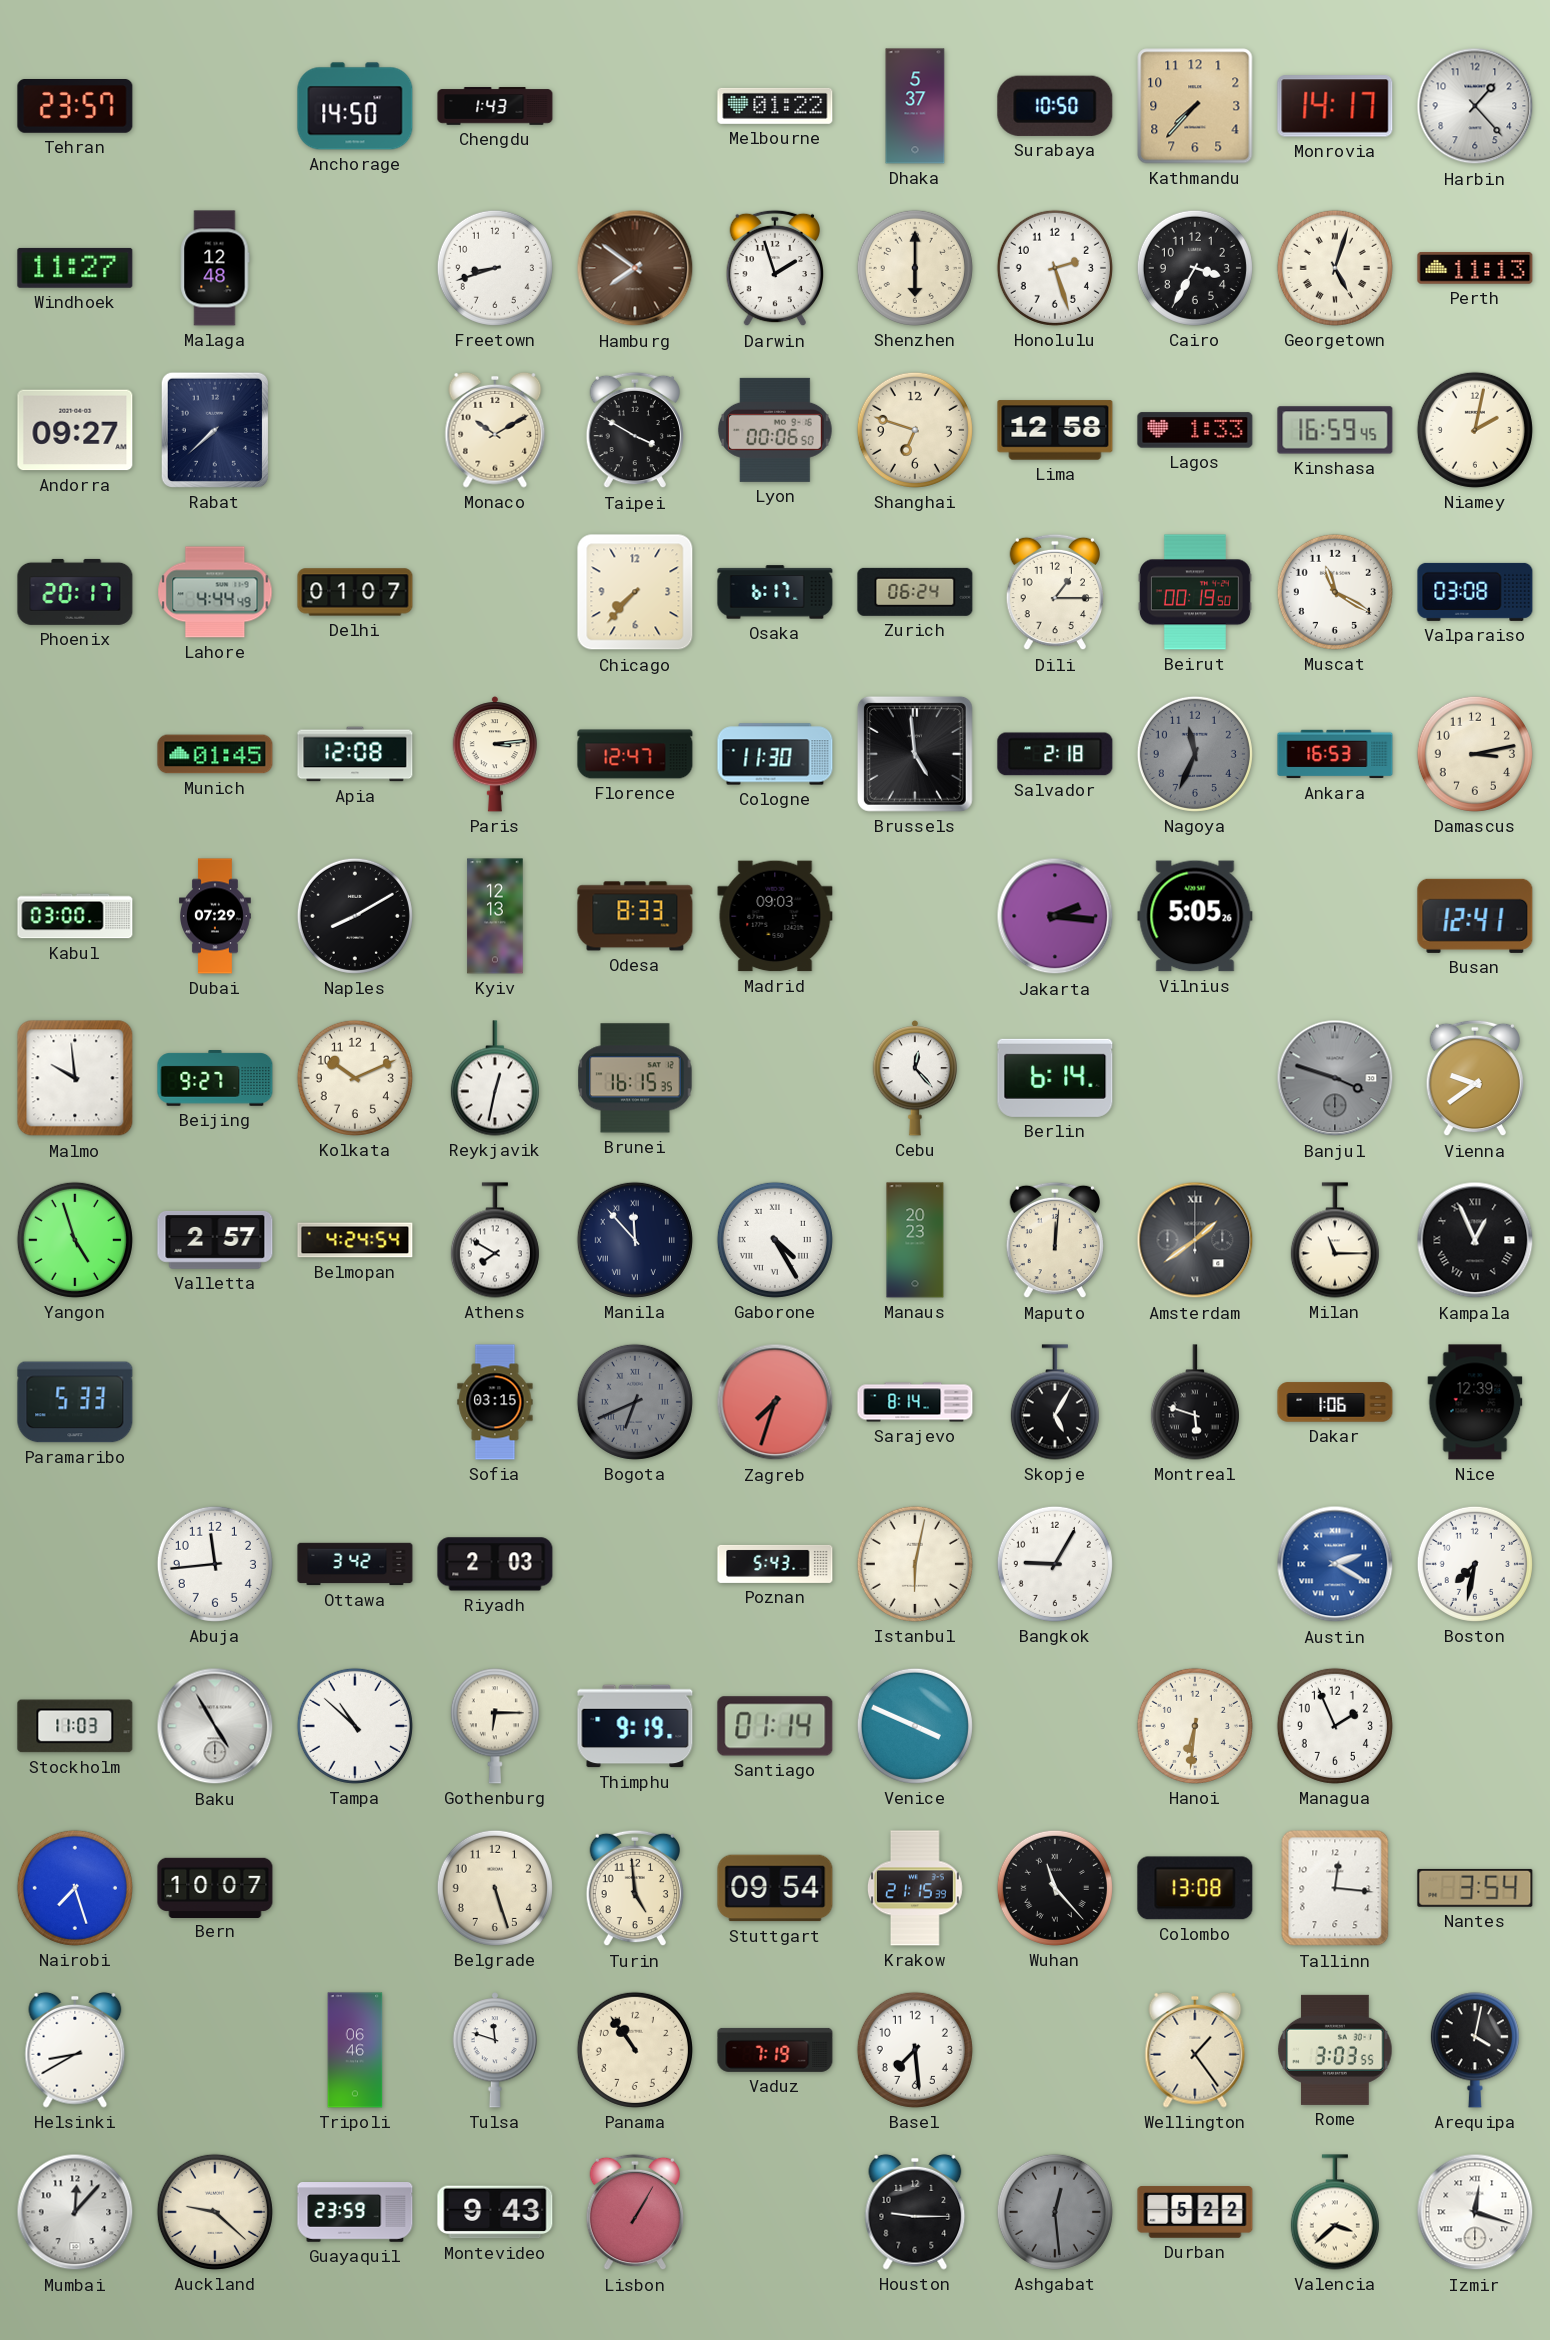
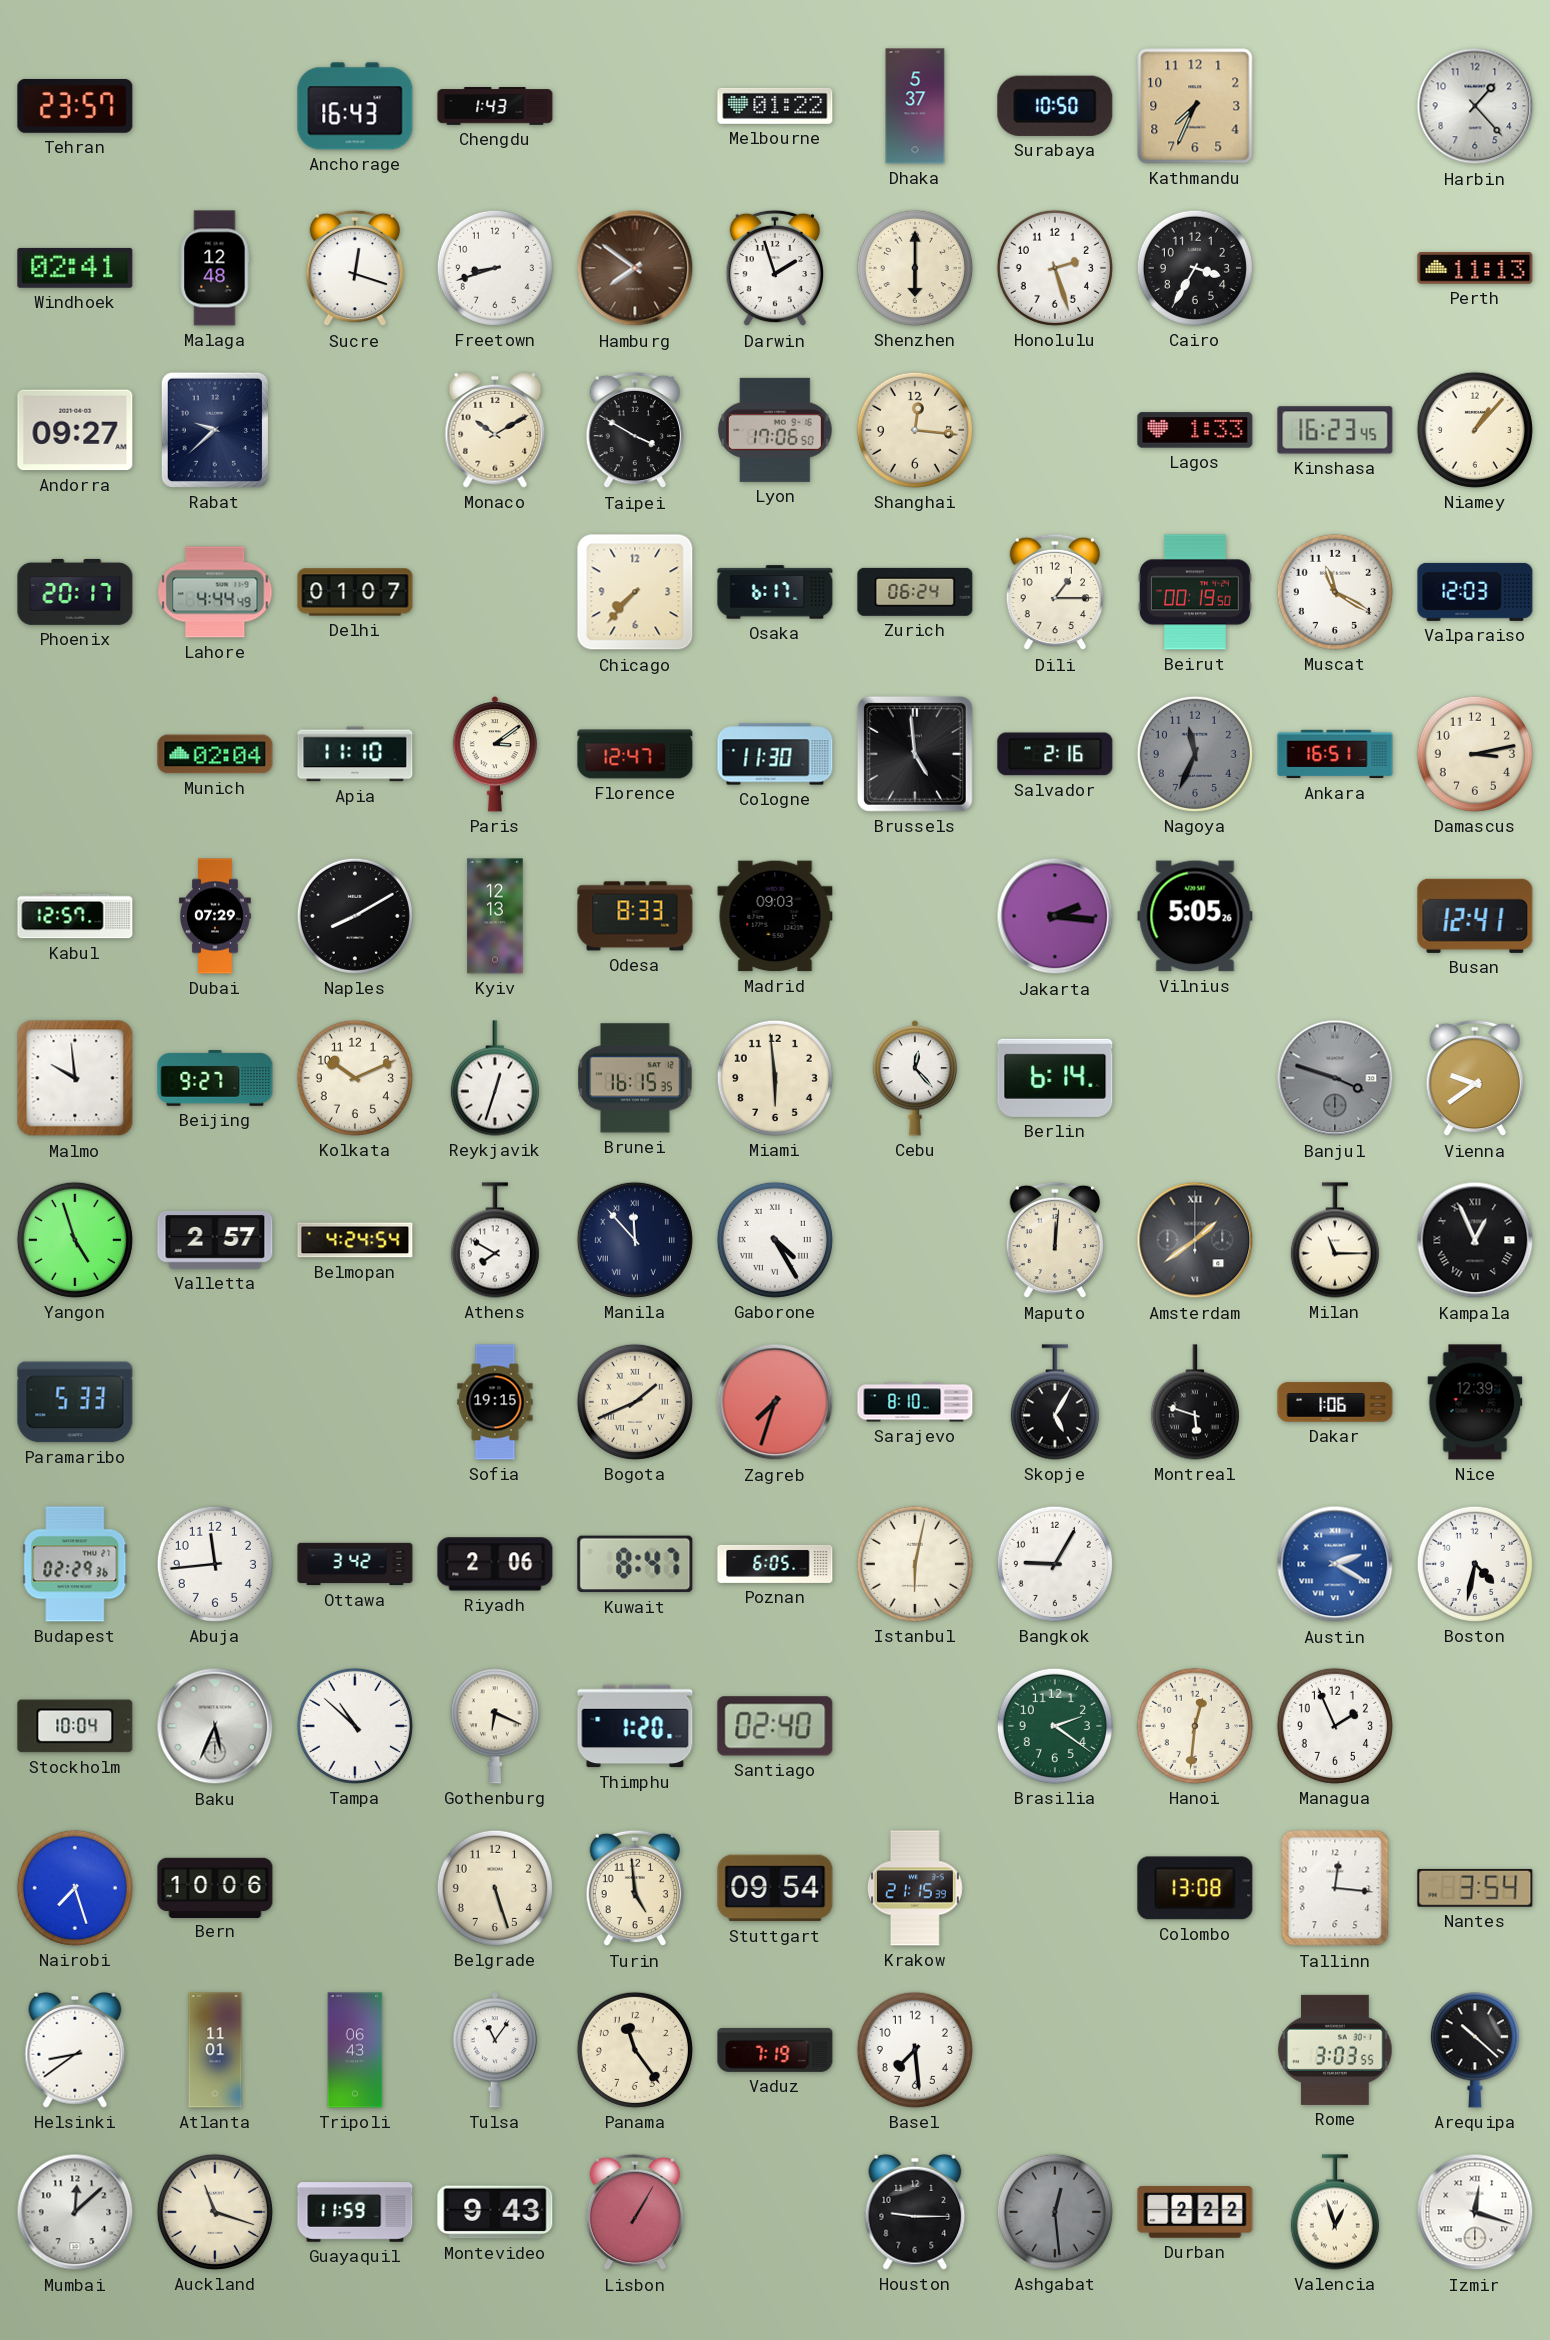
Anchorage: 14:50 -> 16:43 (355, 106)
Kathmandu: 7:37 -> 7:34 (1195, 106)
Monrovia: 14:17 -> none (1335, 106)
Windhoek: 11:27 -> 02:41 (75, 268)
Sucre: none -> 12:18 (354, 268)
Georgetown: 5:03 -> none (1335, 268)
Rabat: 7:38 -> 9:38 (215, 430)
Lyon: 00:06 -> 17:06 (775, 430)
Shanghai: 6:48 -> 12:16 (915, 430)
Lima: 12:58 -> none (1055, 430)
Kinshasa: 16:59 -> 16:23 (1335, 430)
Niamey: 2:02 -> 1:07 (1475, 430)
Valparaiso: 03:08 -> 12:03 (1475, 592)
Munich: 01:45 -> 02:04 (215, 754)
Apia: 12:08 -> 11:10 (355, 754)
Paris: 3:14 -> 3:09 (494, 754)
Salvador: 2:18 -> 2:16 (1055, 754)
Ankara: 16:53 -> 16:51 (1335, 754)
Kabul: 03:00 -> 12:57 (75, 916)
Reykjavik: 12:32 -> 12:33 (495, 1078)
Miami: none -> 5:59 (775, 1078)
Manaus: 20:23 -> none (915, 1240)
Sofia: 03:15 -> 19:15 (495, 1402)
Bogota: 6:41 -> 1:41 (635, 1402)
Bogota dial: grey -> cream (635, 1402)
Sarajevo: 8:14 -> 8:10 (915, 1402)
Budapest: none -> 02:29 (75, 1564)
Riyadh: 2:03 -> 2:06 (495, 1564)
Kuwait: none -> 8:47 (635, 1564)
Poznan: 5:43 -> 6:05 (775, 1564)
Boston: 7:32 -> 4:32 (1475, 1564)
Stockholm: 11:03 -> 10:04 (75, 1726)
Baku: 4:55 -> 5:34 (215, 1726)
Gothenburg: 6:15 -> 6:19 (495, 1726)
Thimphu: 9:19 -> 1:20 (635, 1726)
Santiago: 01:14 -> 02:40 (775, 1726)
Venice: 3:49 -> none (915, 1726)
Brasilia: none -> 2:21 (1055, 1726)
Hanoi: 6:31 -> 12:31 (1195, 1726)
Bern: 10:07 -> 10:06 (215, 1887)
Wuhan: 11:23 -> none (1055, 1888)
Helsinki: 8:40 -> 8:39 (75, 2050)
Atlanta: none -> 11:01 (215, 2050)
Tripoli: 06:46 -> 06:43 (355, 2050)
Tulsa: 11:48 -> 11:06 (494, 2050)
Panama: 10:54 -> 11:24 (635, 2050)
Wellington: 1:24 -> none (1195, 2050)
Arequipa: 4:02 -> 10:22 (1475, 2050)
Mumbai: 12:07 -> 12:08 (75, 2212)
Auckland: 9:22 -> 11:18 (215, 2212)
Guayaquil: 23:59 -> 11:59 (355, 2212)
Durban: 5:22 -> 2:22 (1195, 2212)
Valencia: 3:38 -> 12:57 (1335, 2212)
